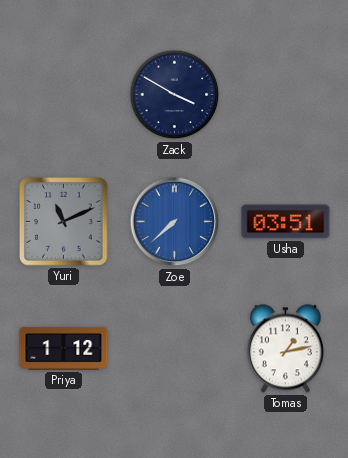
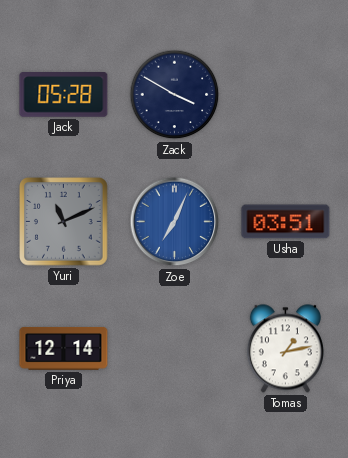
Jack: none -> 05:28 (64, 95)
Zoe: 7:38 -> 7:04 (175, 222)
Priya: 1:12 -> 12:14 (64, 349)
